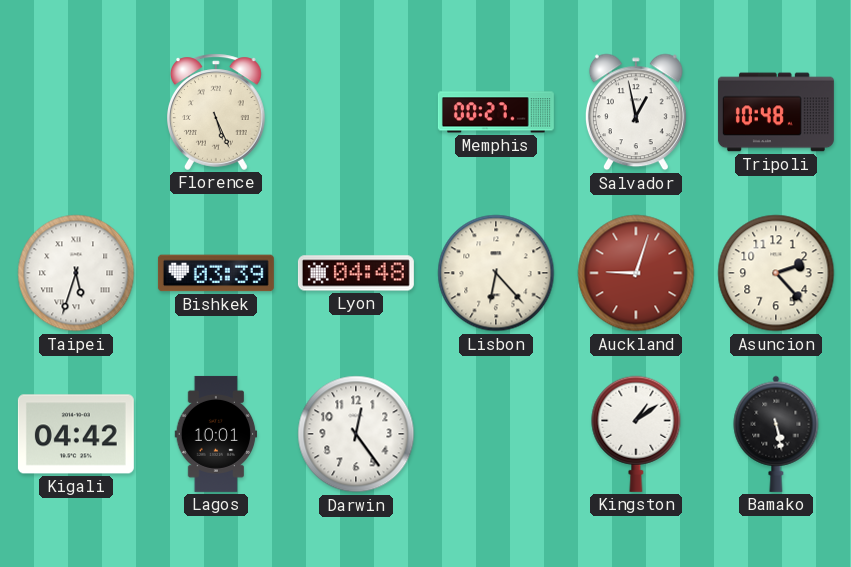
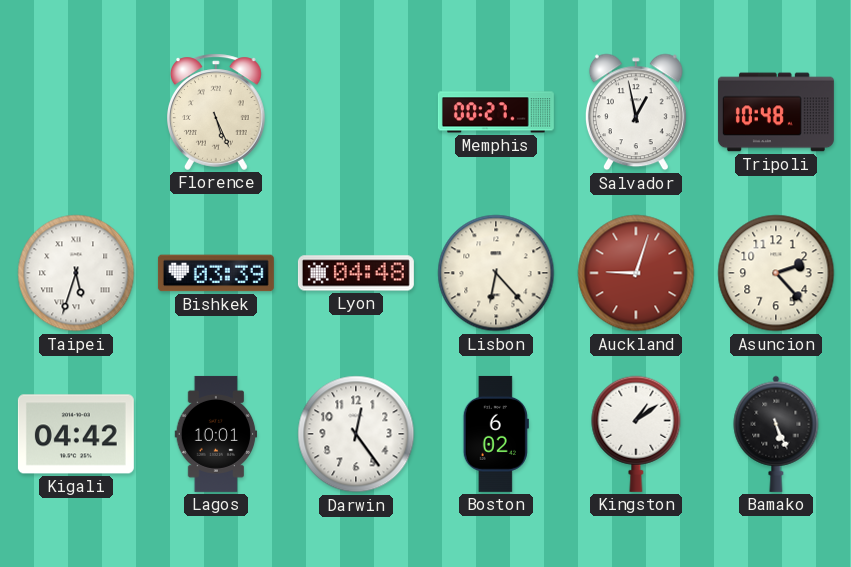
Boston: none -> 6:02 (496, 434)
Bamako: 5:28 -> 5:26 (776, 434)
